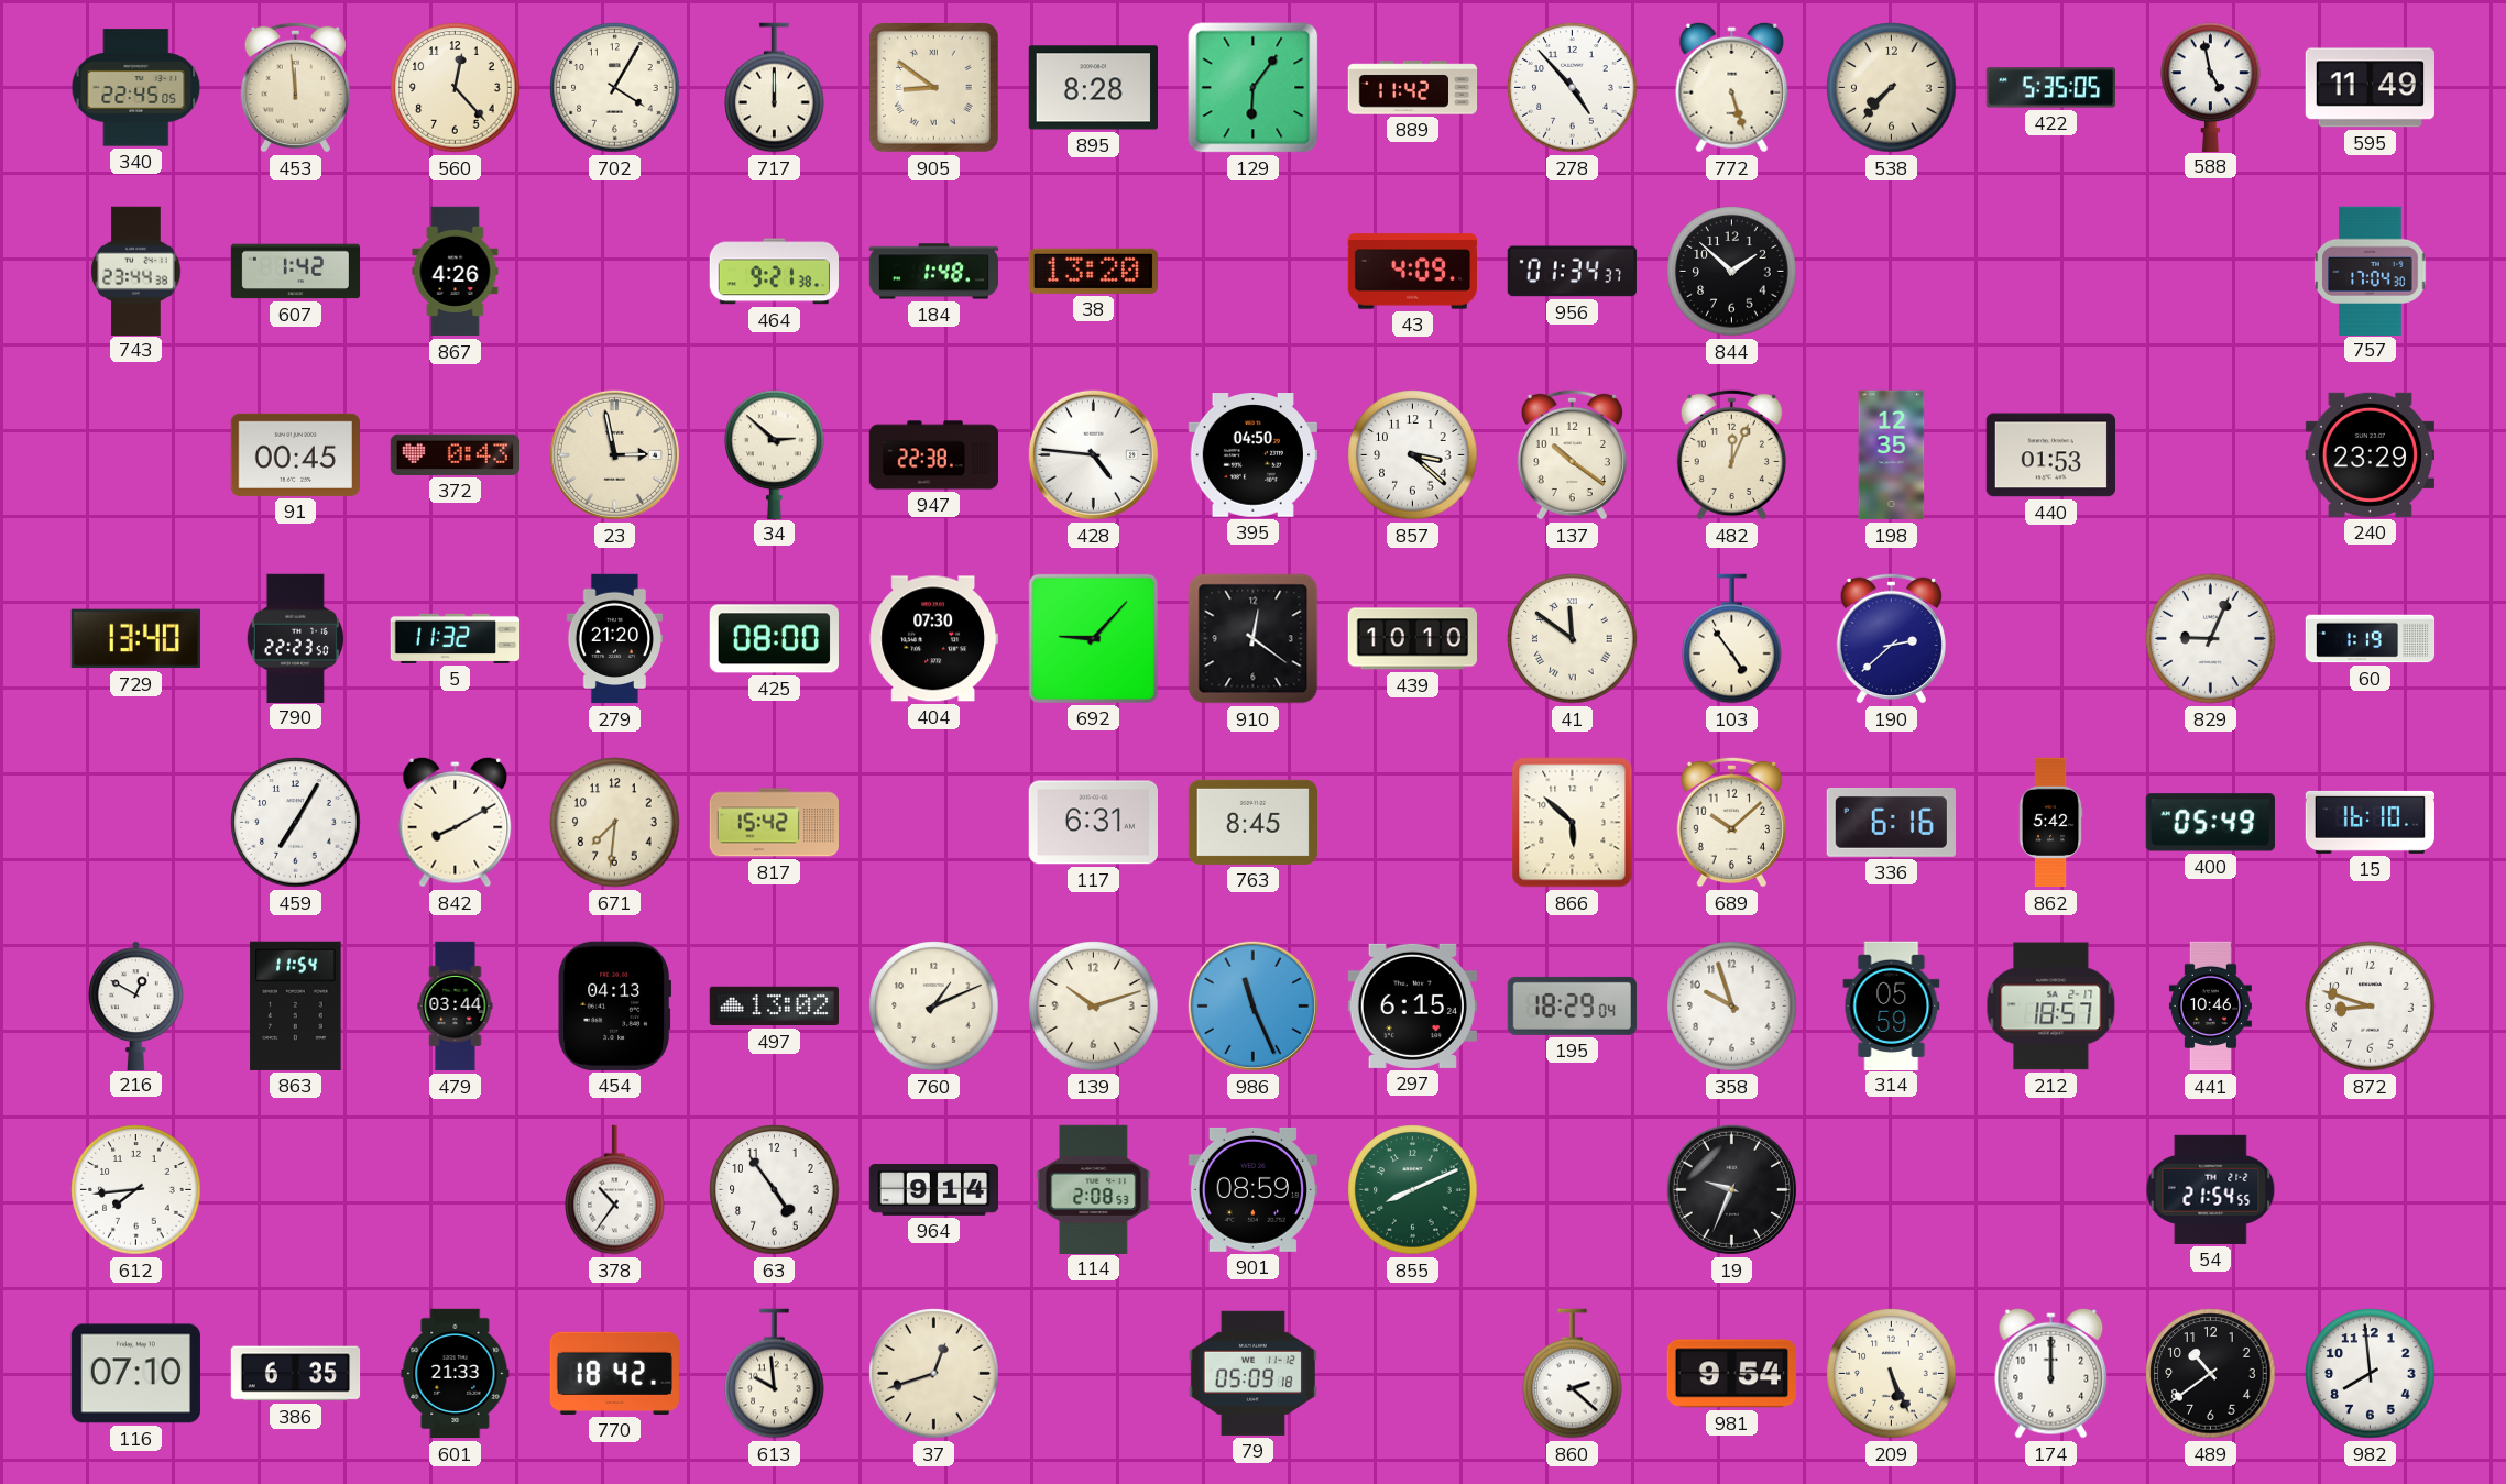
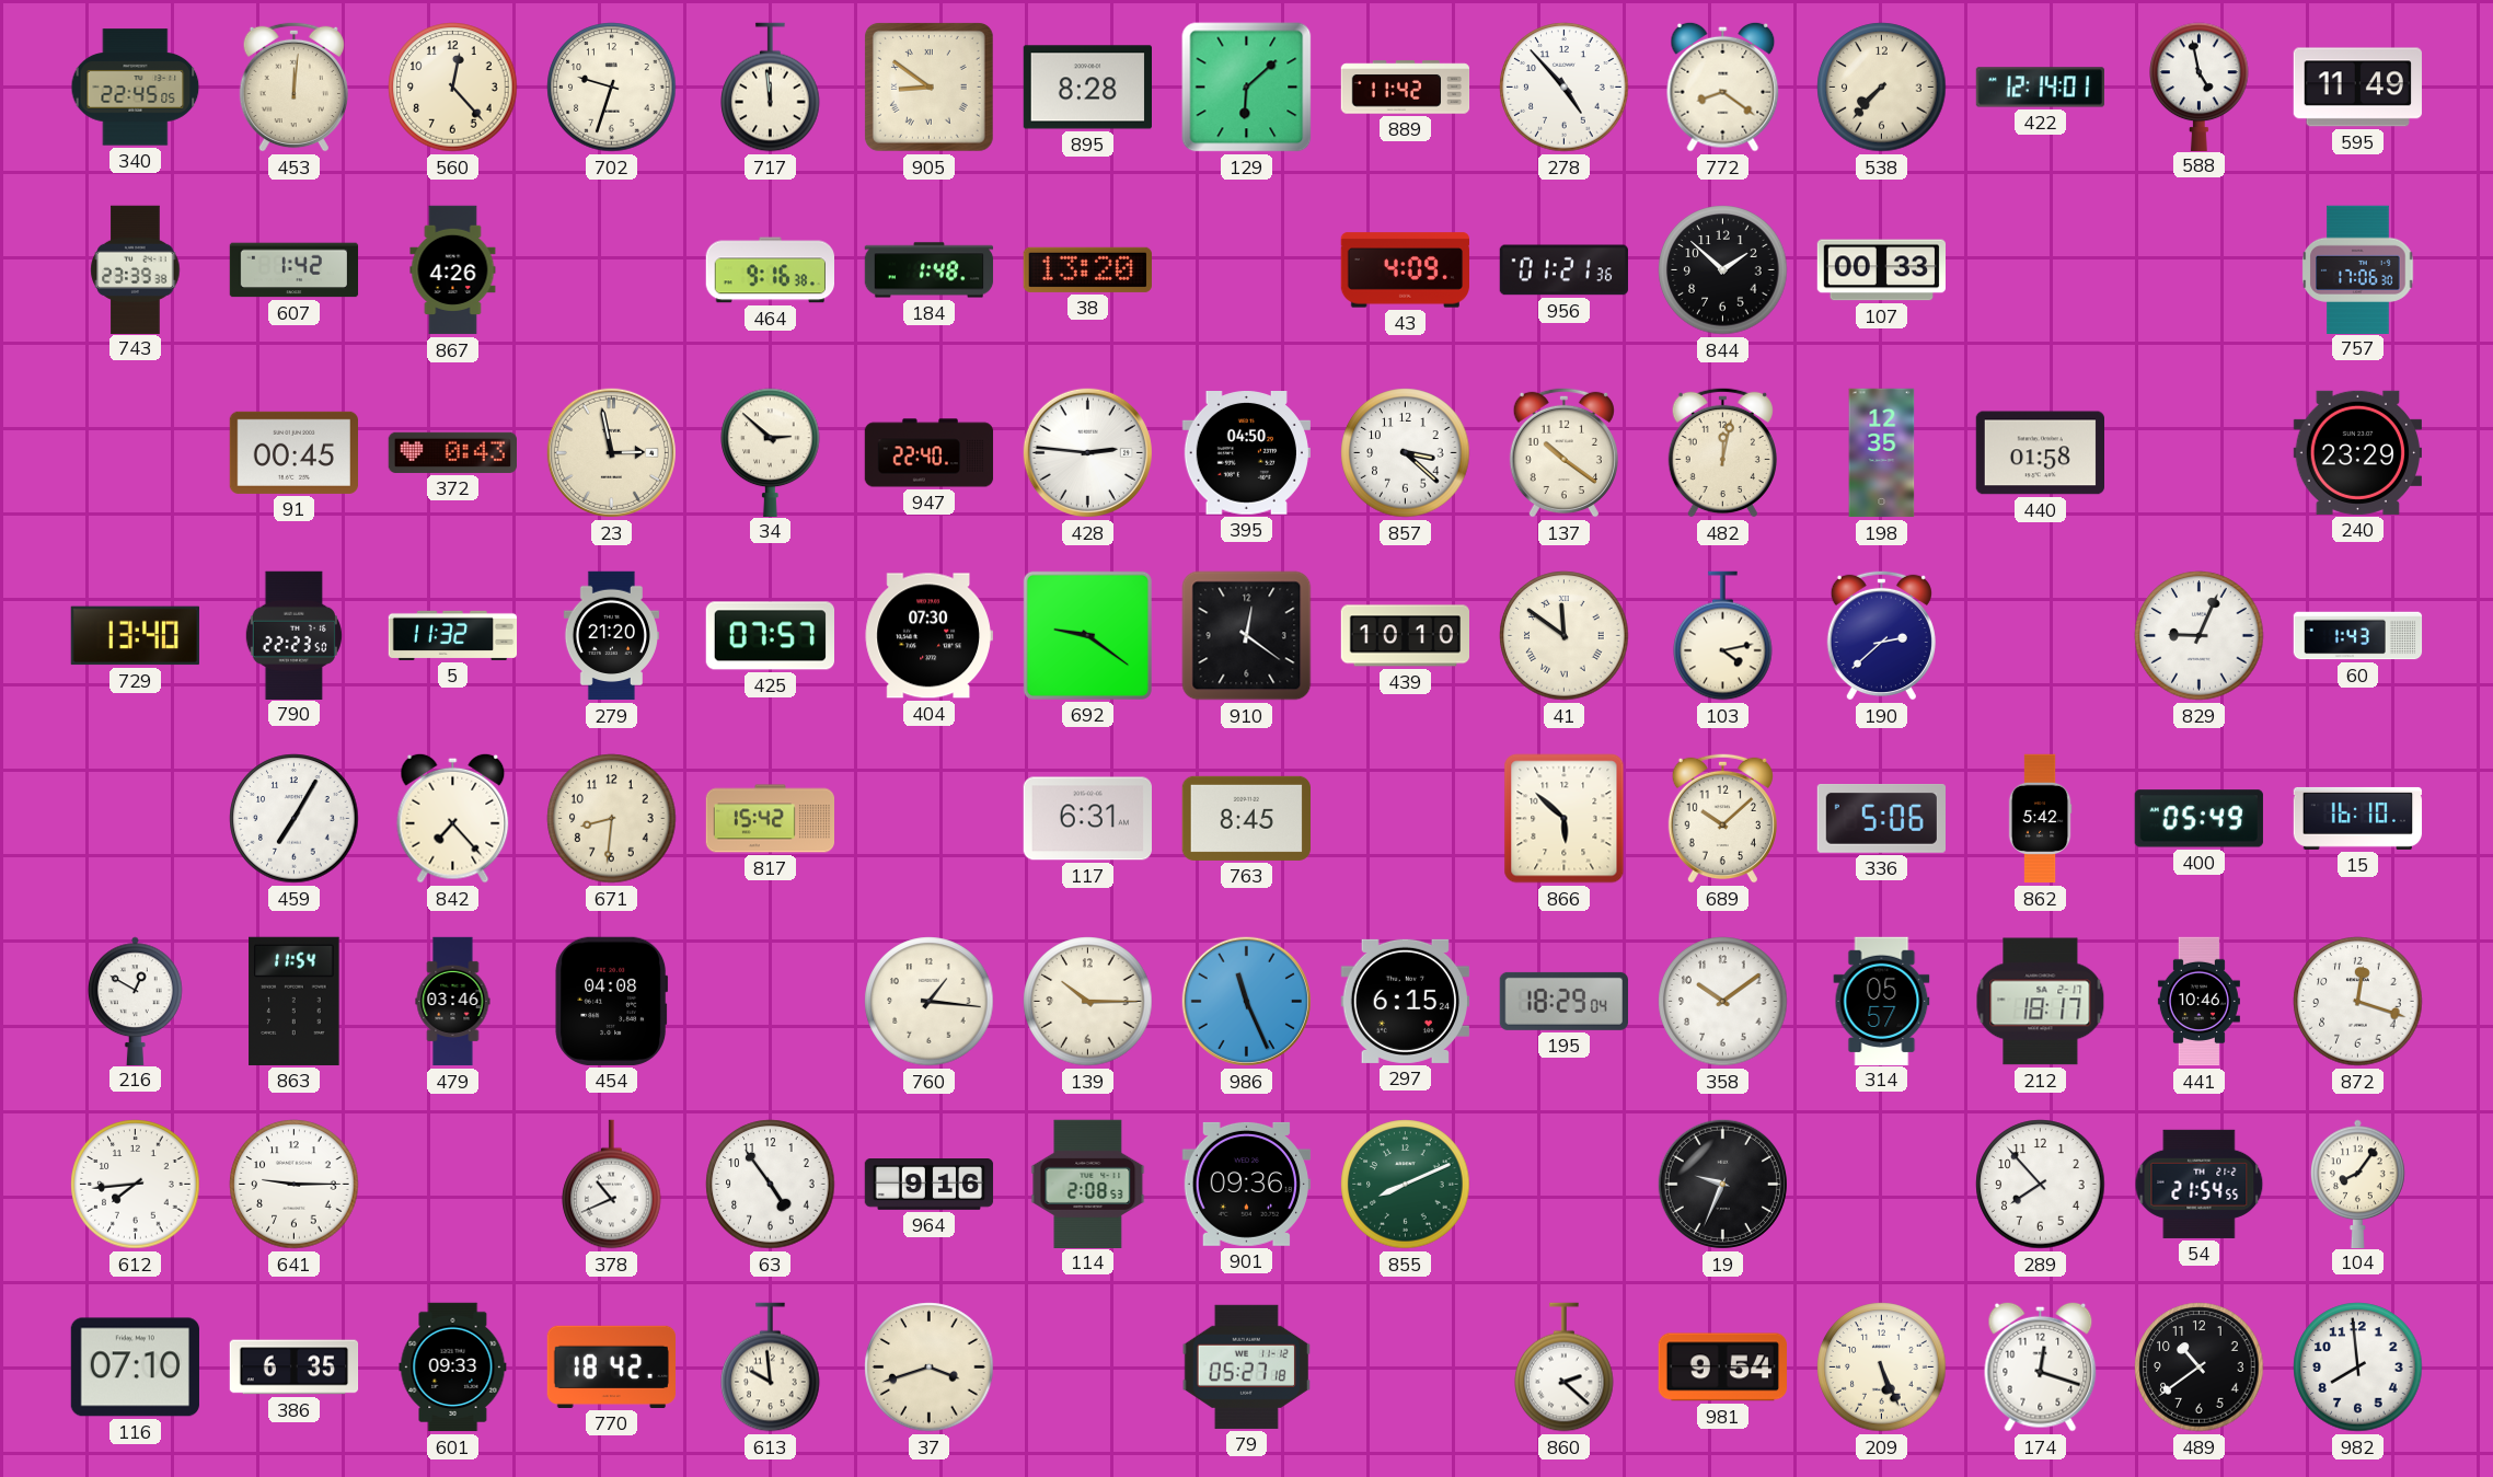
453: 11:59 -> 12:01 (293, 86)
702: 4:05 -> 9:33 (612, 88)
717: 12:00 -> 11:59 (771, 88)
129: 6:06 -> 6:08 (1247, 88)
772: 5:27 -> 8:21 (1723, 86)
422: 5:35 -> 12:14 (2040, 88)
743: 23:44 -> 23:39 (136, 269)
464: 9:21 -> 9:16 (770, 270)
956: 01:34 -> 01:21 (1563, 270)
107: none -> 00:33 (1882, 270)
757: 17:04 -> 17:06 (2358, 269)
947: 22:38 -> 22:40 (930, 453)
428: 4:46 -> 2:46 (1087, 452)
482: 12:04 -> 12:02 (1722, 452)
440: 01:53 -> 01:58 (2040, 453)
425: 08:00 -> 07:57 (770, 636)
692: 9:07 -> 9:21 (1087, 635)
103: 4:54 -> 4:13 (1723, 636)
60: 1:19 -> 1:43 (2358, 636)
842: 8:10 -> 7:23 (453, 818)
671: 7:31 -> 8:31 (612, 819)
336: 6:16 -> 5:06 (1881, 819)
479: 03:44 -> 03:46 (453, 1002)
454: 04:13 -> 04:08 (612, 1001)
497: 13:02 -> none (774, 1007)
760: 1:11 -> 1:16 (930, 1002)
139: 10:12 -> 10:15 (1088, 1002)
358: 9:57 -> 10:09 (1723, 1002)
314: 05:59 -> 05:57 (1882, 1001)
212: 18:57 -> 18:17 (2041, 1002)
872: 8:48 -> 12:18 (2358, 1002)
641: none -> 9:15 (295, 1185)
378: 10:36 -> 10:41 (612, 1185)
964: 9:14 -> 9:16 (930, 1185)
901: 08:59 -> 09:36 (1246, 1184)
289: none -> 7:53 (2041, 1185)
104: none -> 8:06 (2358, 1184)
601: 21:33 -> 09:33 (453, 1368)
37: 12:42 -> 3:42 (930, 1368)
79: 05:09 -> 05:27 (1246, 1366)
174: 12:00 -> 12:18 (2041, 1366)
